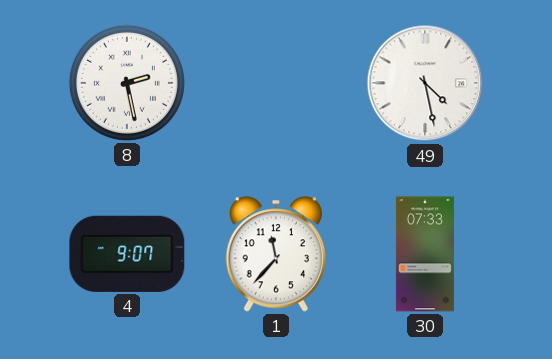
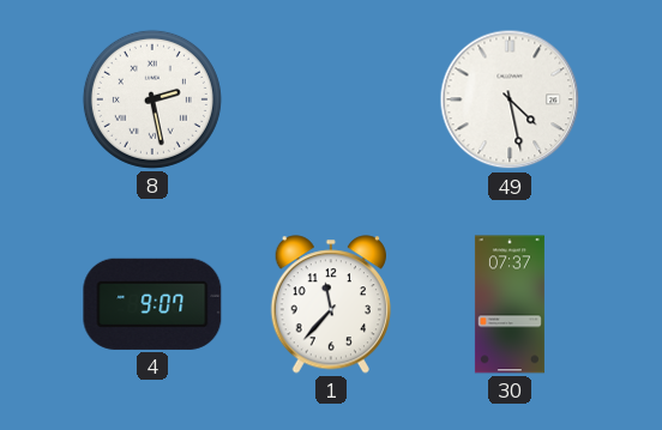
30: 07:33 -> 07:37 (510, 304)
